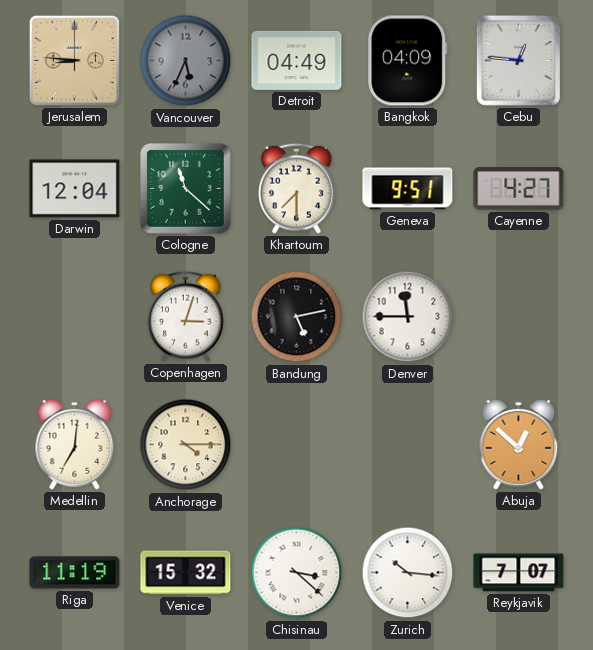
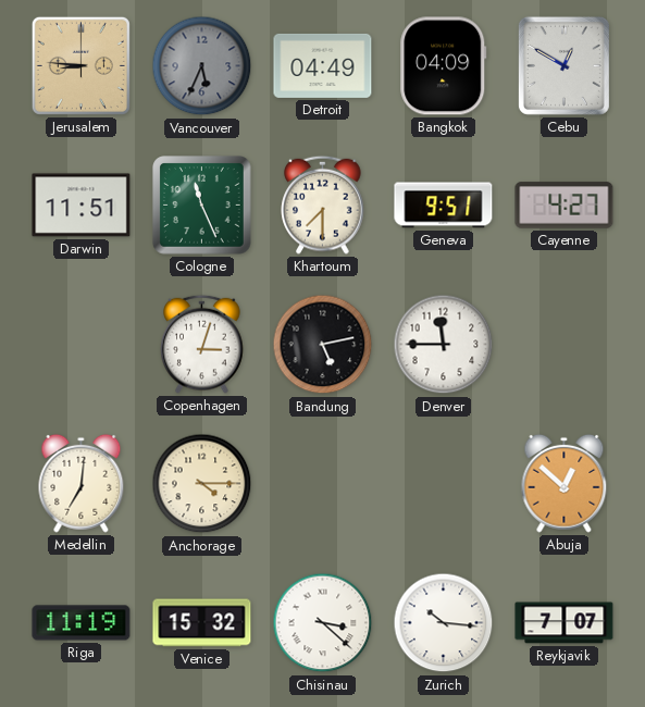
Cebu: 12:46 -> 12:50 (563, 65)
Darwin: 12:04 -> 11:51 (82, 206)
Cologne: 11:22 -> 11:26 (202, 206)
